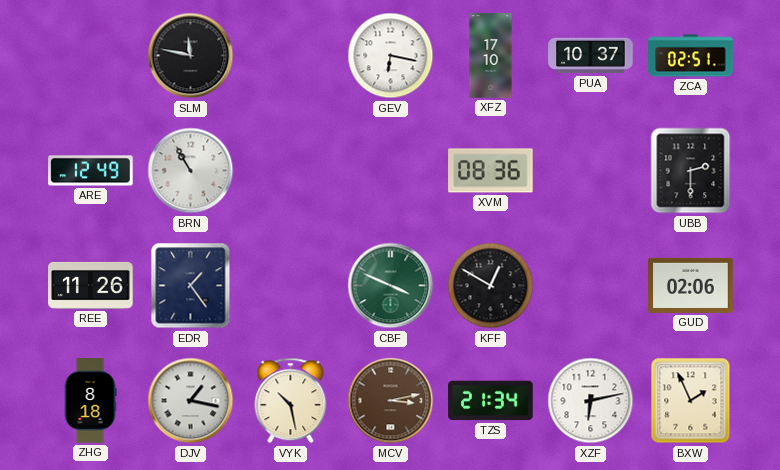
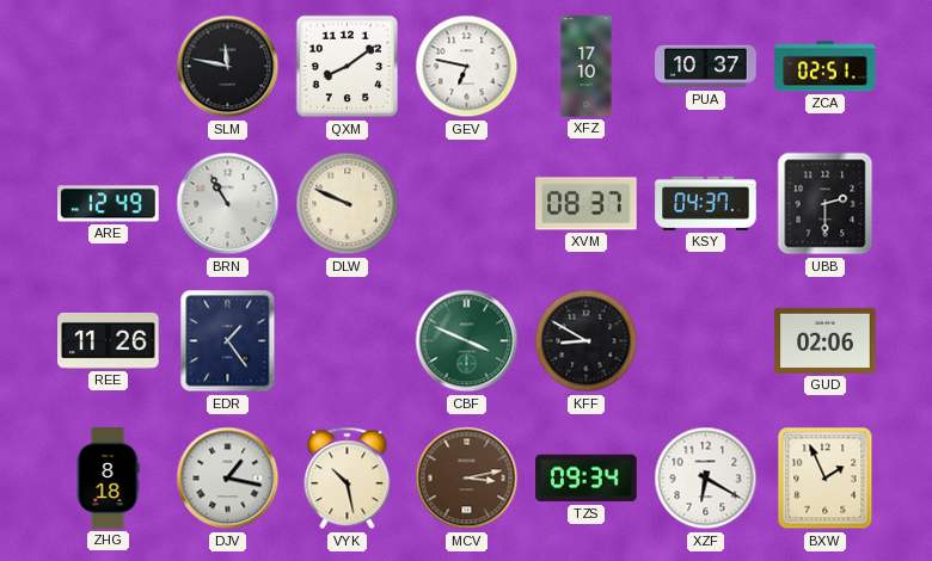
QXM: none -> 8:09 (348, 67)
GEV: 6:17 -> 6:47 (467, 67)
DLW: none -> 9:49 (348, 204)
XVM: 08:36 -> 08:37 (587, 204)
KSY: none -> 04:37 (706, 203)
KFF: 12:50 -> 8:50 (587, 341)
TZS: 21:34 -> 09:34 (587, 479)
XZF: 6:13 -> 6:20 (706, 479)
